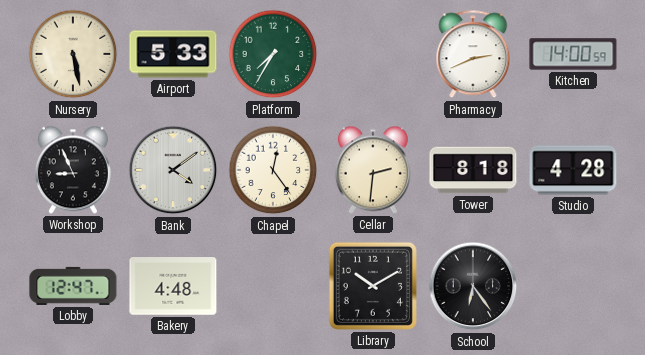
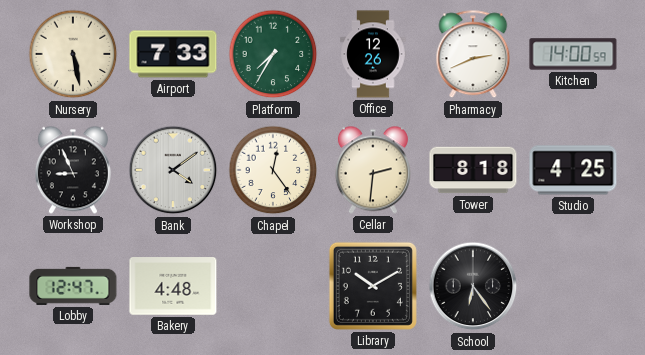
Airport: 5:33 -> 7:33 (173, 54)
Office: none -> 12:26 (373, 54)
Studio: 4:28 -> 4:25 (573, 170)
